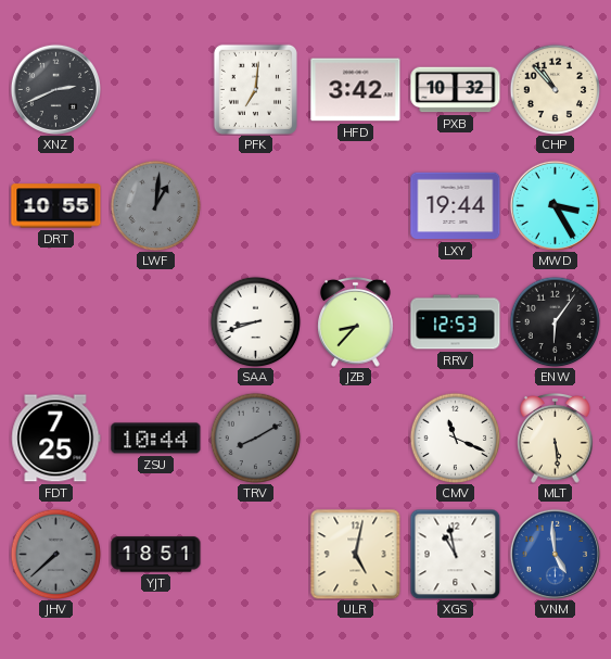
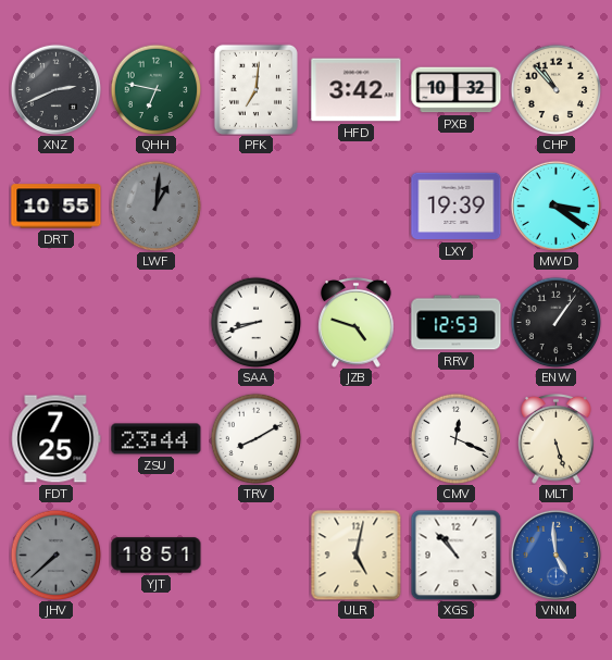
QHH: none -> 6:47 (155, 89)
LXY: 19:44 -> 19:39 (457, 207)
MWD: 3:25 -> 3:21 (555, 206)
JZB: 8:37 -> 4:48 (357, 323)
ENW: 6:06 -> 1:06 (555, 322)
ZSU: 10:44 -> 23:44 (157, 439)
TRV dial: grey -> white (255, 438)
CMV: 11:19 -> 12:19 (455, 438)
MLT: 5:29 -> 5:27 (557, 439)
XGS: 10:58 -> 10:53 (455, 555)
